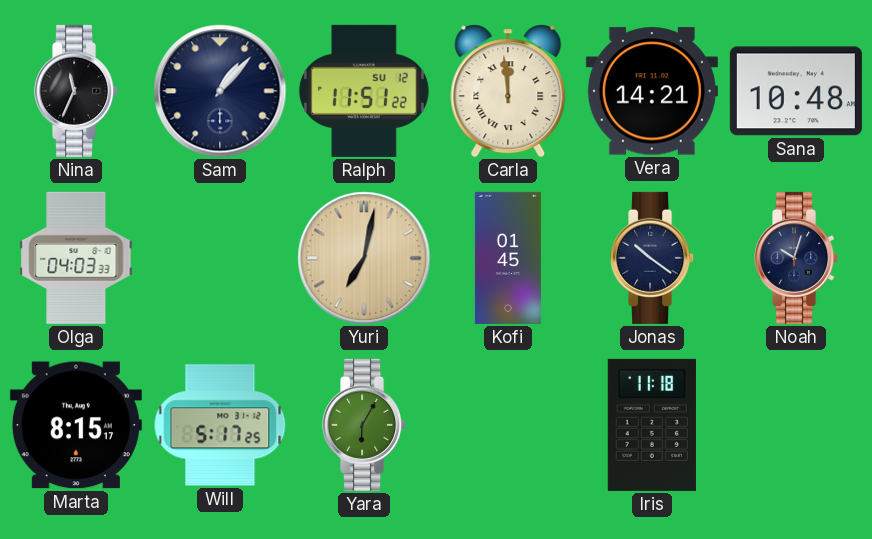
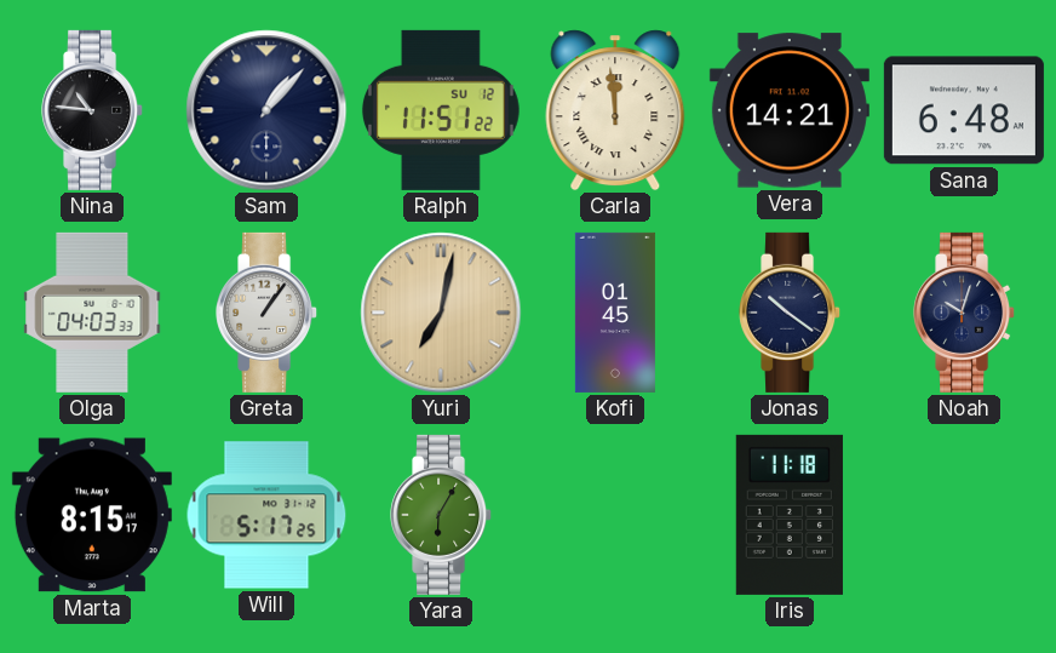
Nina: 11:34 -> 10:46 (93, 110)
Sana: 10:48 -> 6:48 (964, 110)
Greta: none -> 1:06 (268, 313)
